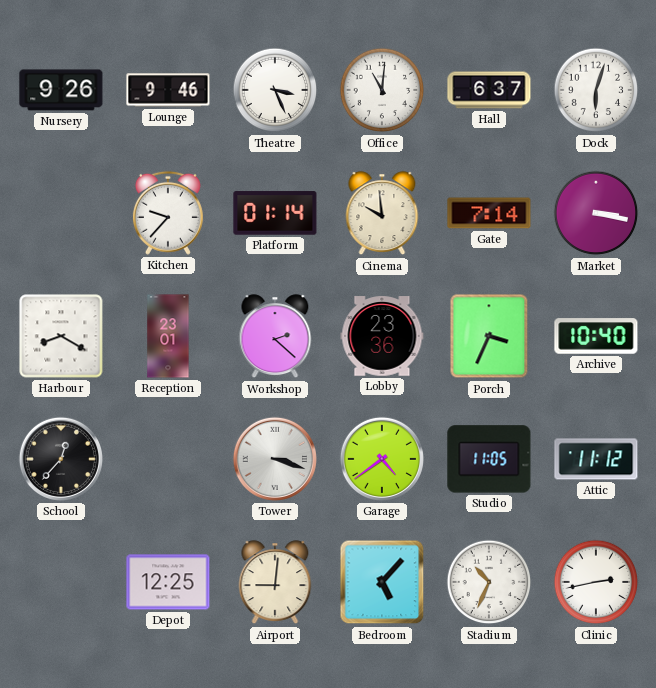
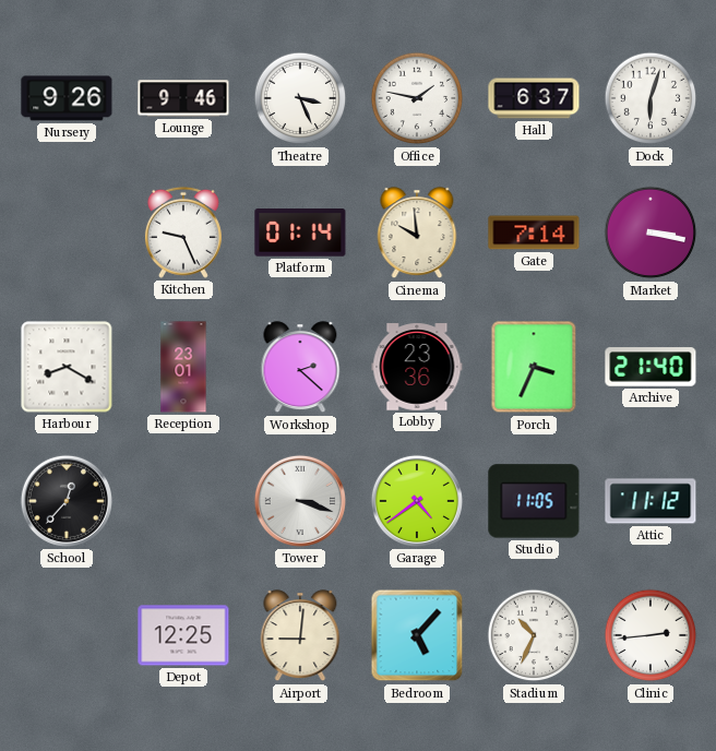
Office: 11:01 -> 1:47 (417, 98)
Kitchen: 9:37 -> 9:26 (183, 233)
Archive: 10:40 -> 21:40 (651, 367)
Clinic: 2:43 -> 2:44 (651, 635)
